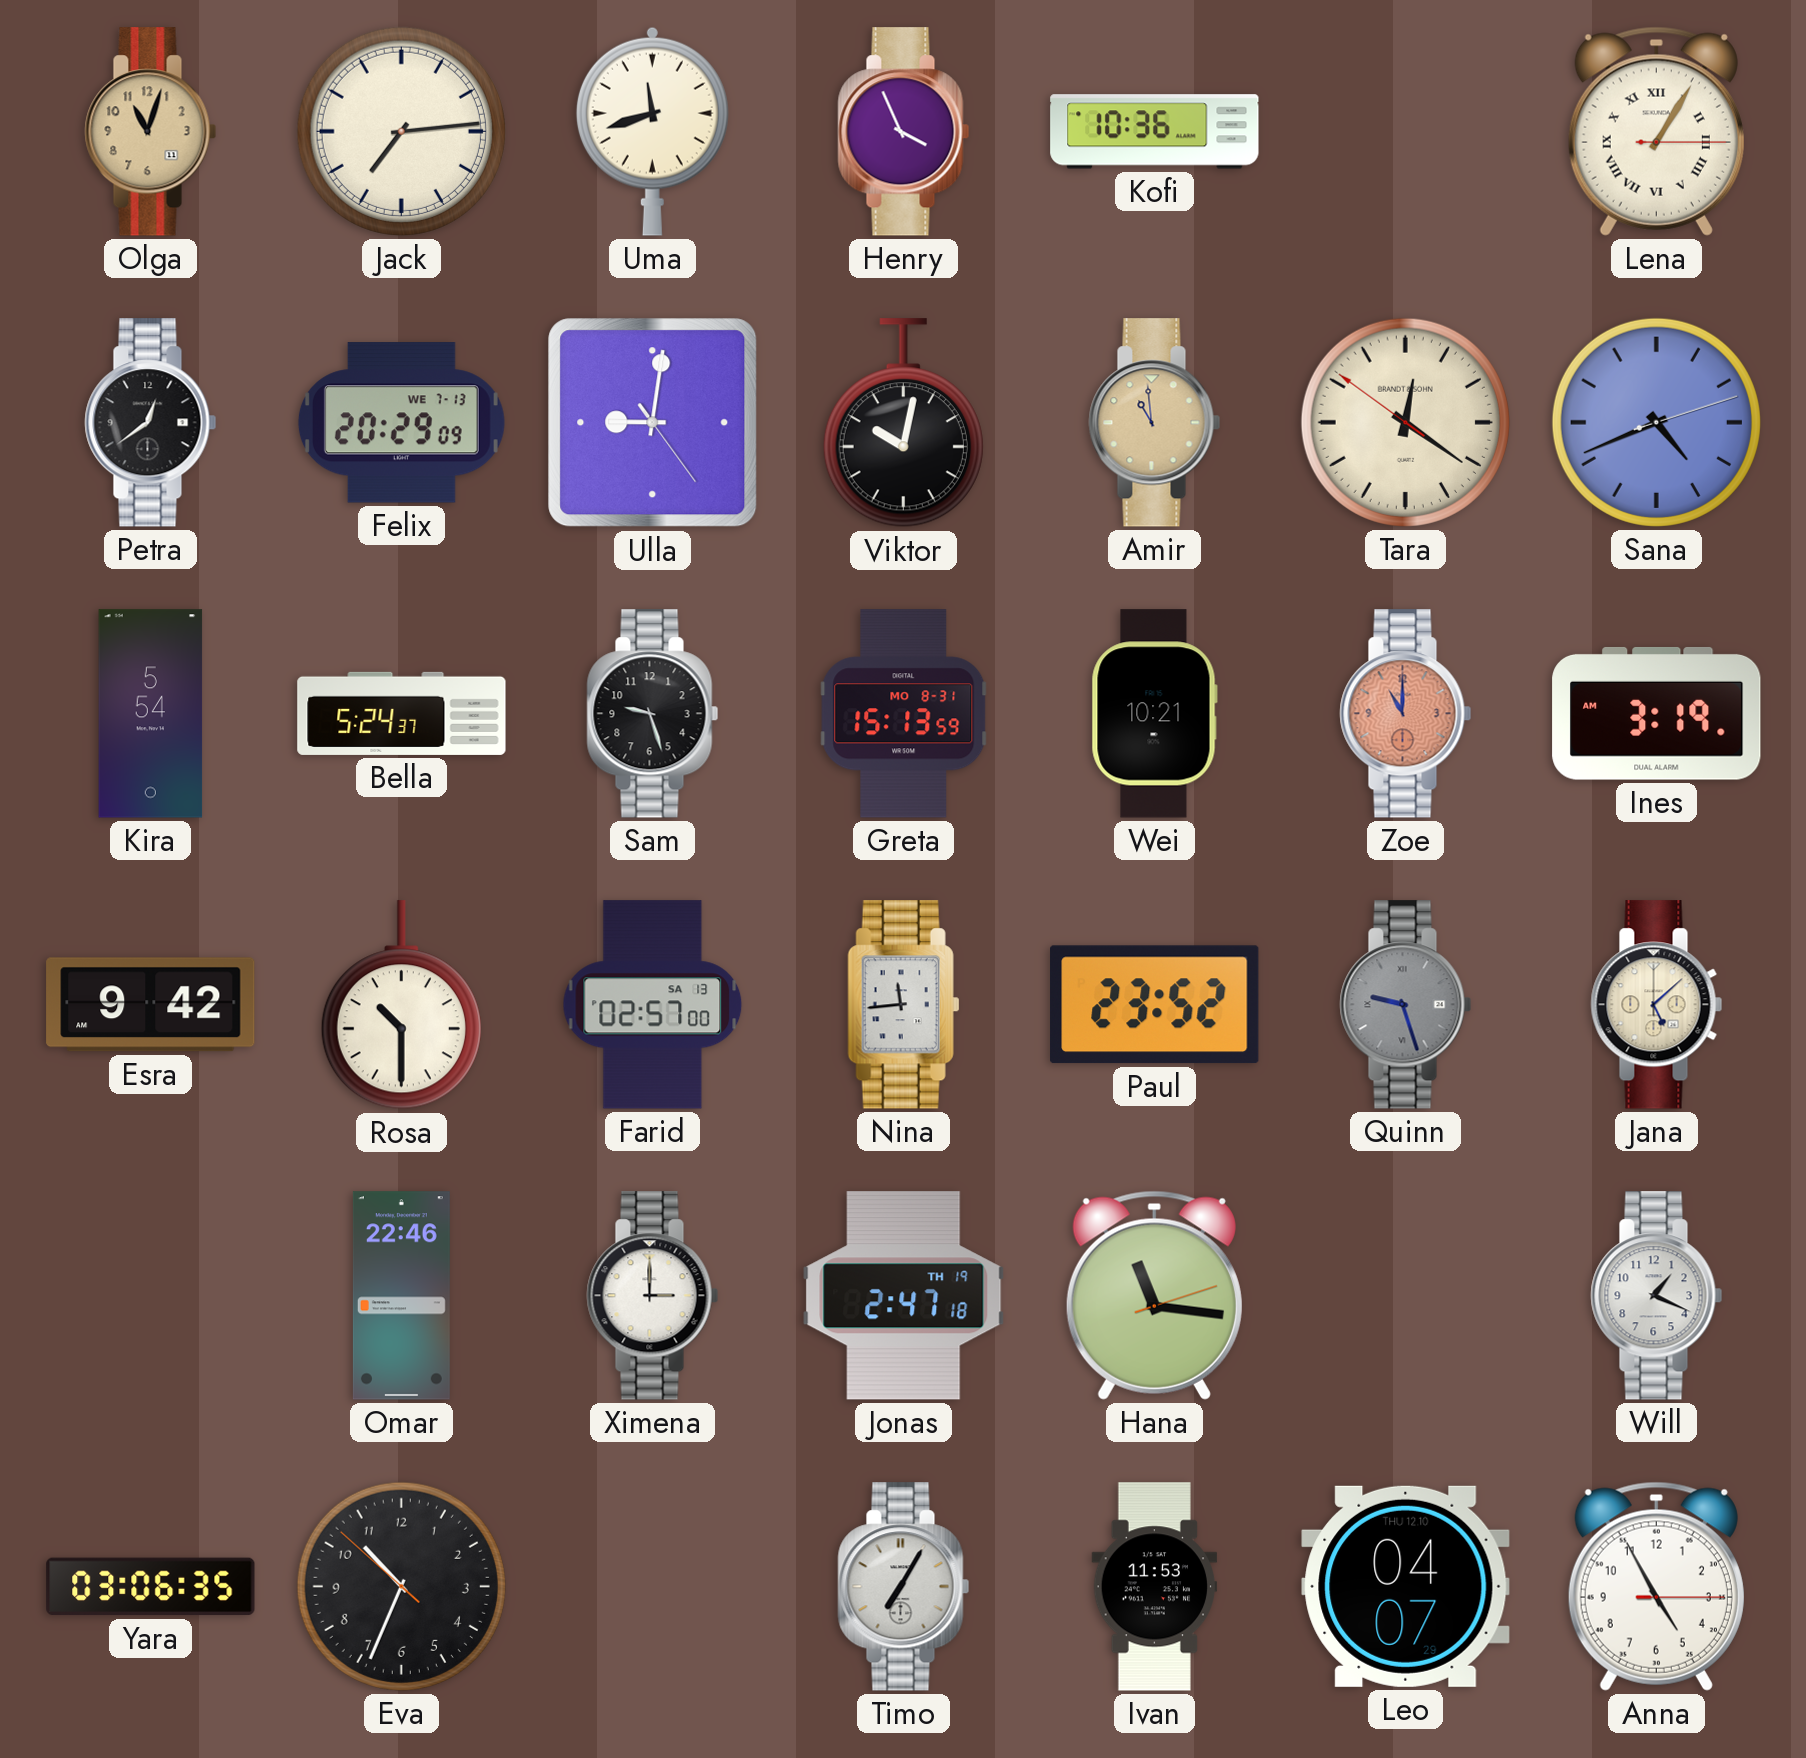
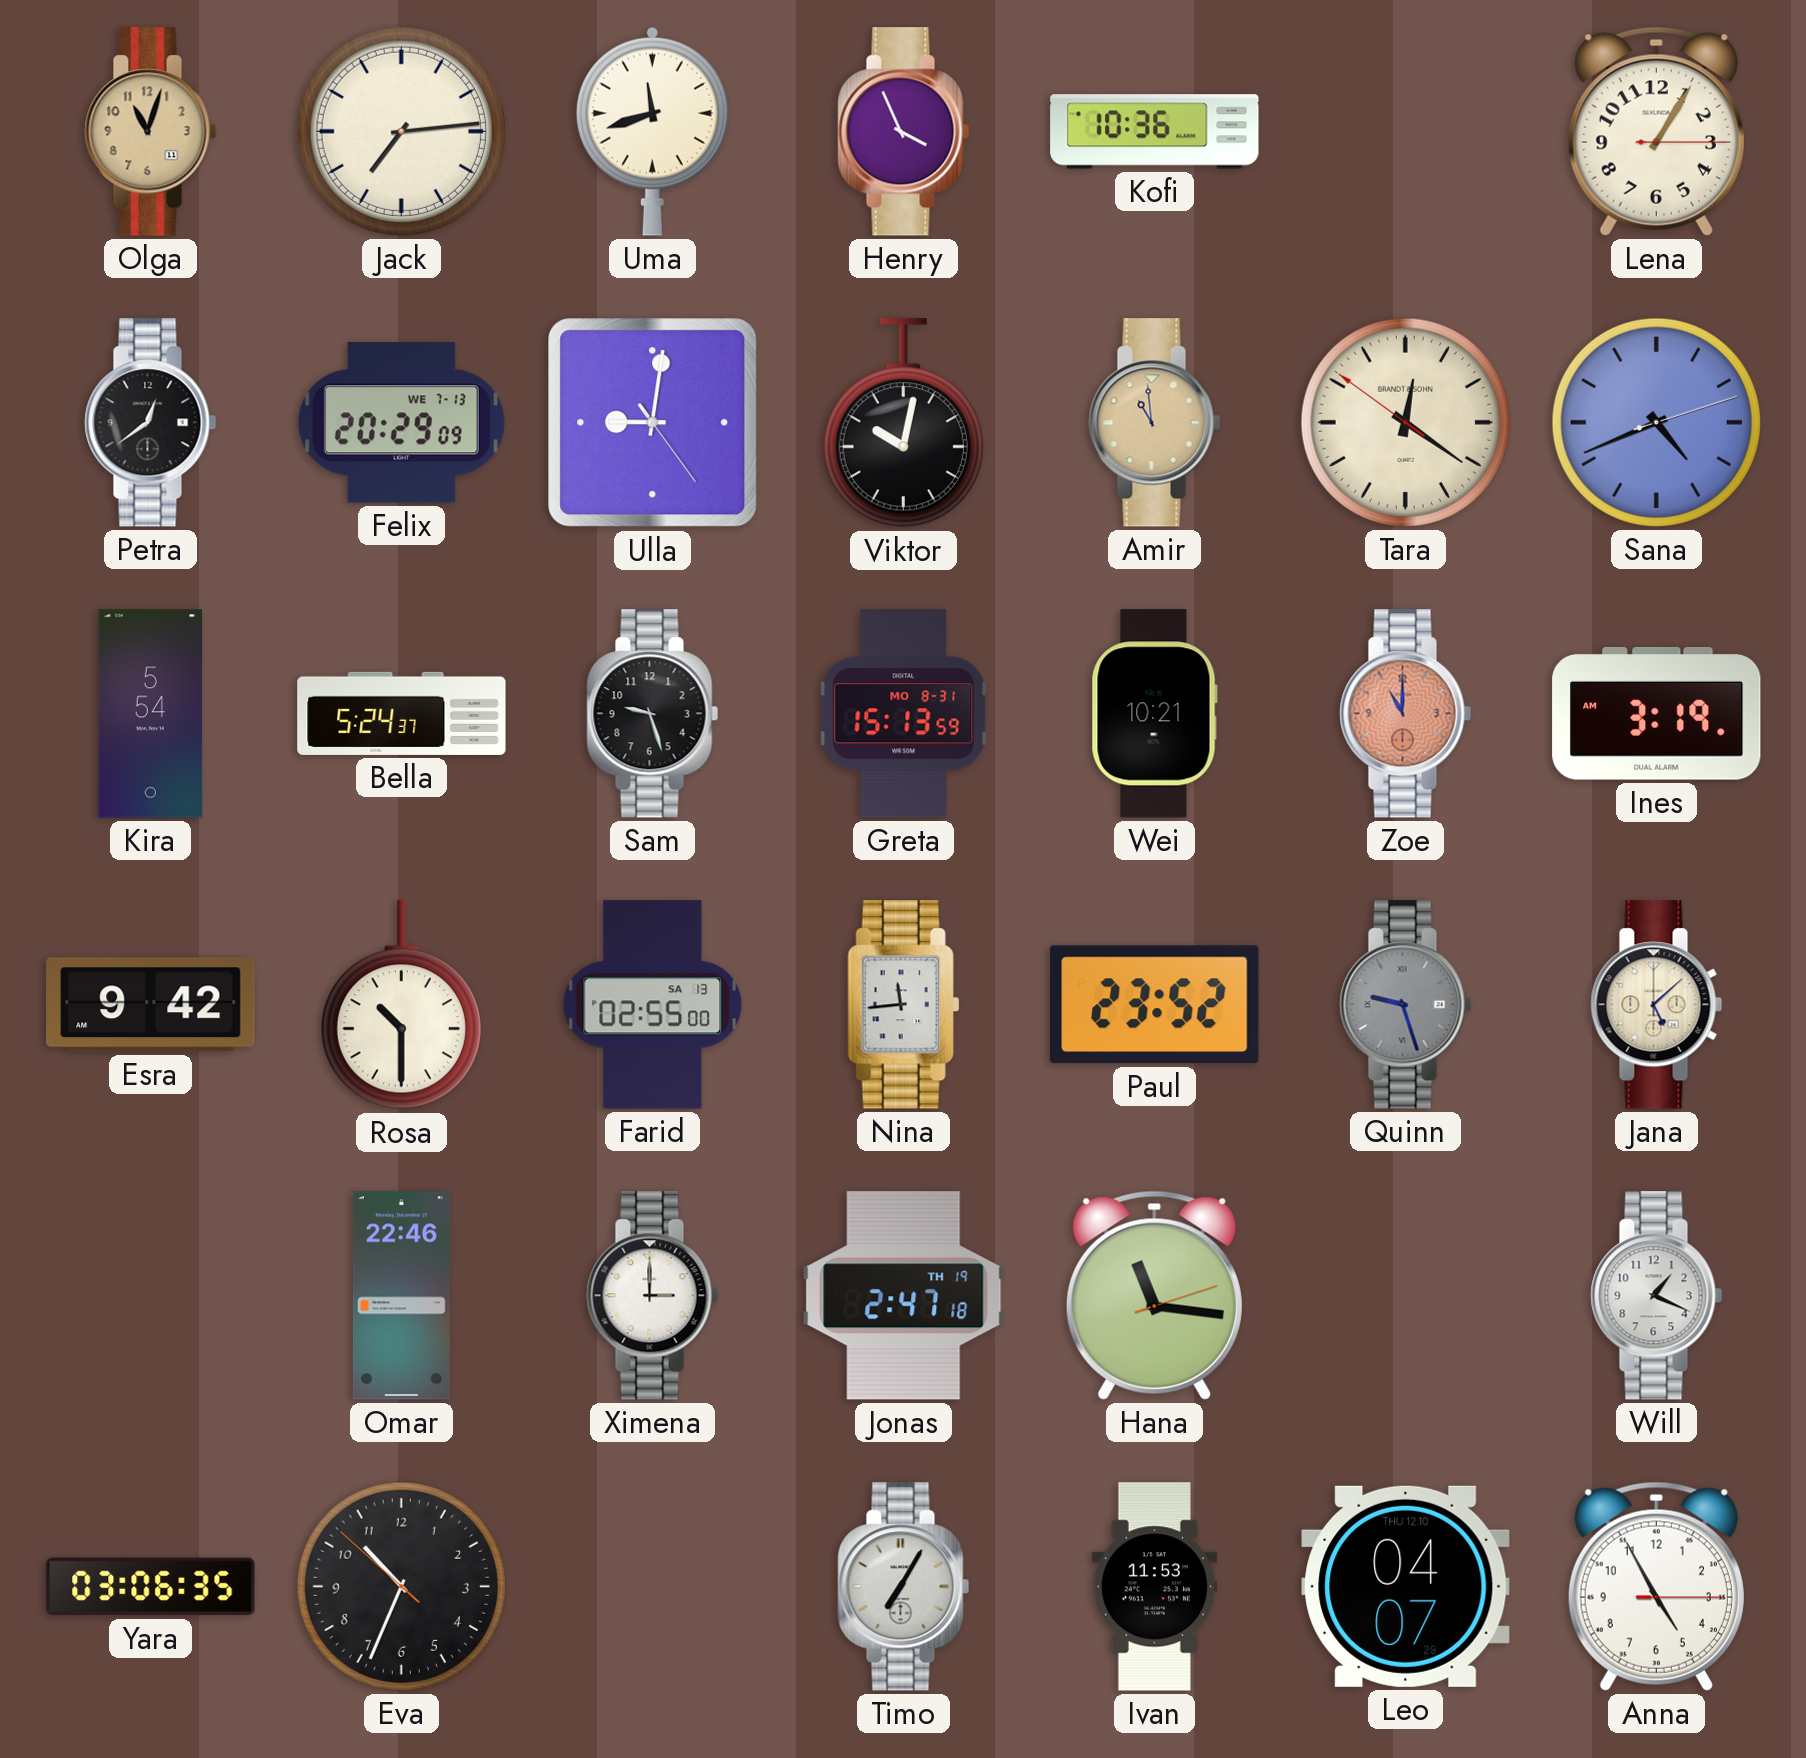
Lena numerals: Roman -> Arabic (1656, 131)
Farid: 02:57 -> 02:55 (653, 1005)
